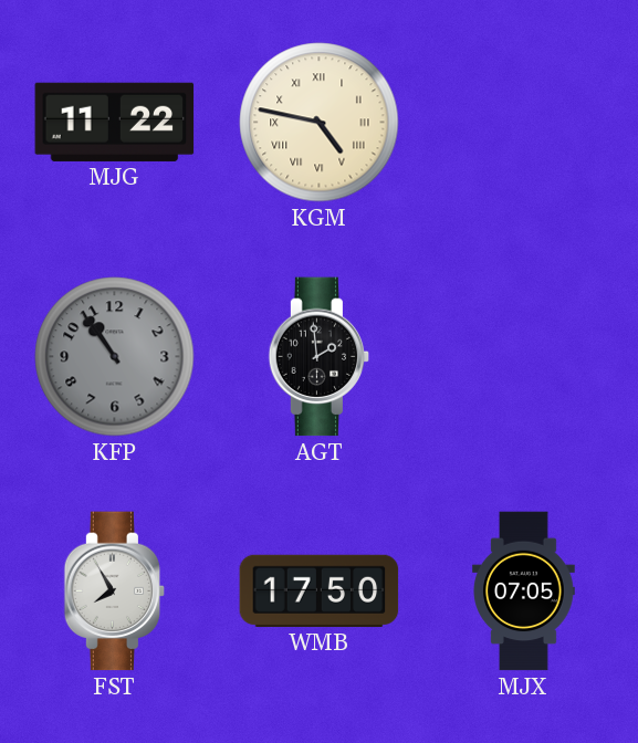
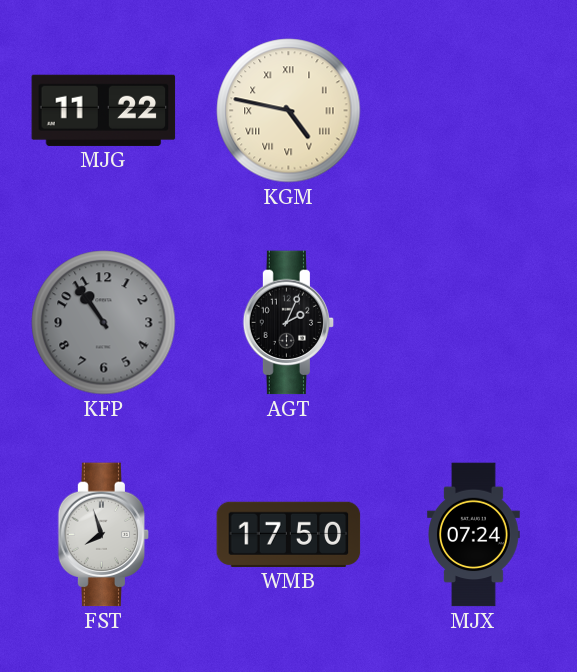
AGT: 1:59 -> 2:04 (289, 323)
FST: 7:55 -> 7:57 (104, 535)
MJX: 07:05 -> 07:24 (474, 535)
